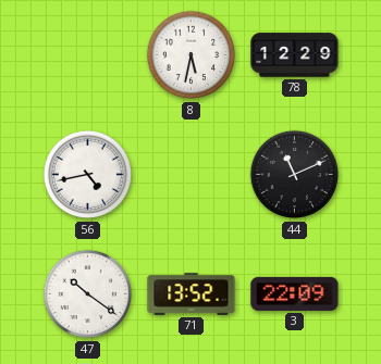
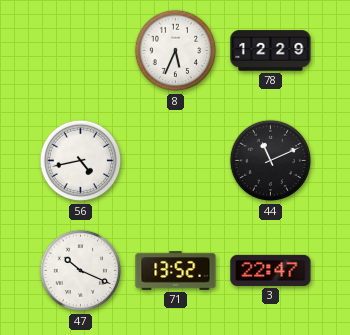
8: 5:32 -> 5:34 (176, 51)
47: 10:21 -> 10:19 (81, 271)
3: 22:09 -> 22:47 (271, 270)
